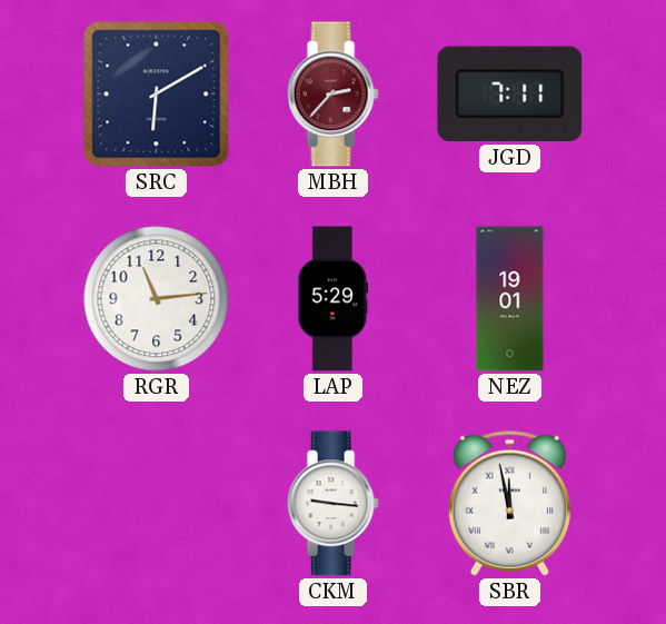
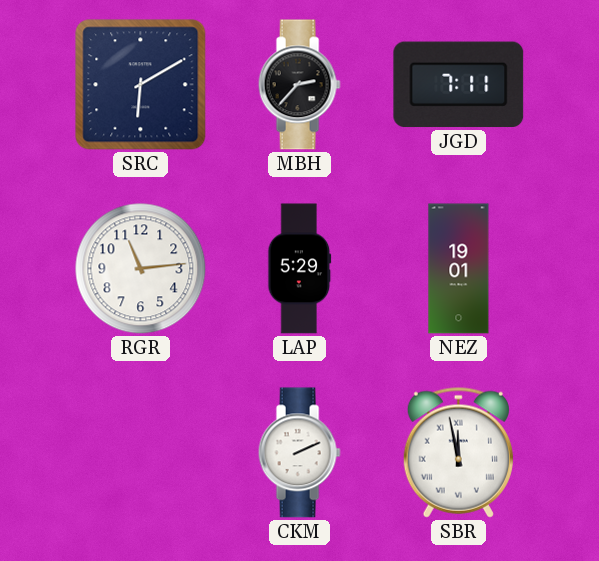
MBH dial: burgundy -> black (299, 85)
CKM: 9:16 -> 2:11 (299, 453)
